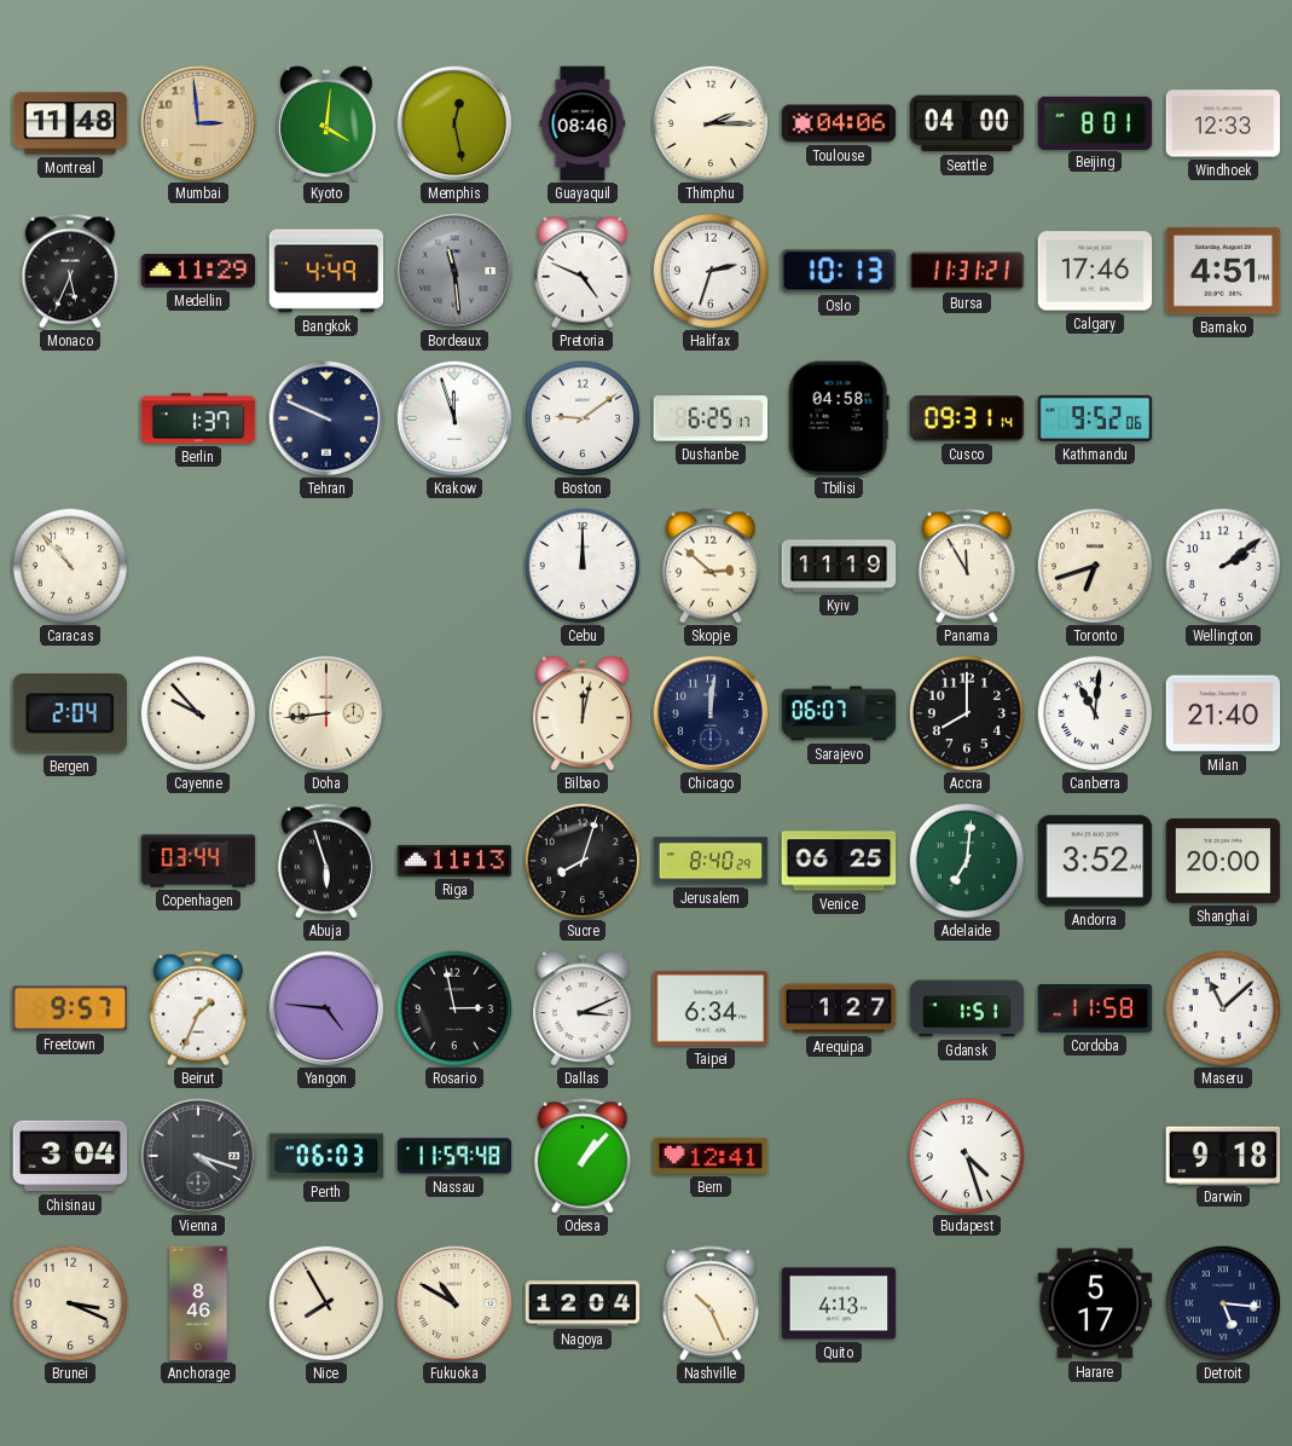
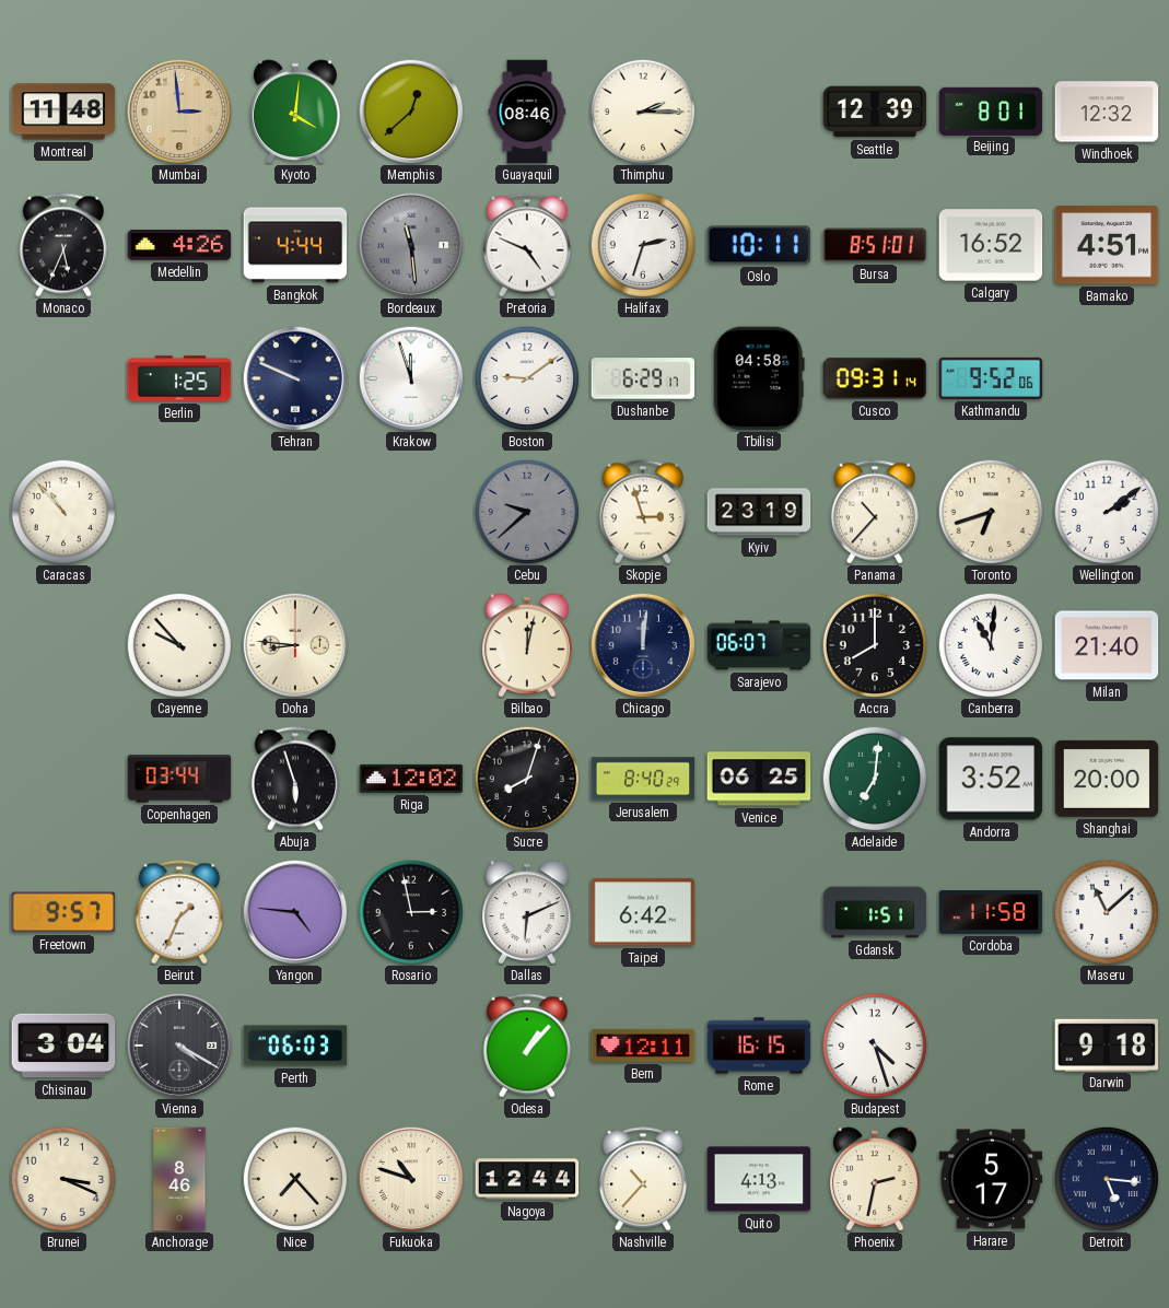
Memphis: 12:28 -> 12:38 (411, 112)
Toulouse: 04:06 -> none (839, 123)
Seattle: 04:00 -> 12:39 (875, 112)
Windhoek: 12:33 -> 12:32 (1107, 112)
Medellin: 11:29 -> 4:26 (179, 245)
Bangkok: 4:49 -> 4:44 (295, 245)
Oslo: 10:13 -> 10:11 (759, 245)
Bursa: 11:31 -> 8:51 (875, 245)
Calgary: 17:46 -> 16:52 (991, 245)
Berlin: 1:37 -> 1:25 (179, 378)
Dushanbe: 6:25 -> 6:29 (643, 378)
Cebu: 12:00 -> 9:38 (526, 511)
Cebu dial: white -> grey (526, 511)
Skopje: 2:52 -> 2:57 (643, 512)
Kyiv: 11:19 -> 23:19 (759, 512)
Panama: 11:55 -> 10:37 (875, 512)
Bergen: 2:04 -> none (70, 713)
Doha: 8:44 -> 8:46 (295, 645)
Riga: 11:13 -> 12:02 (411, 779)
Dallas: 3:11 -> 6:11 (527, 912)
Taipei: 6:34 -> 6:42 (643, 912)
Arequipa: 1:27 -> none (839, 1008)
Vienna: 4:18 -> 4:20 (179, 1046)
Nassau: 11:59 -> none (454, 1156)
Bern: 12:41 -> 12:11 (643, 1046)
Rome: none -> 16:15 (759, 1046)
Nice: 7:55 -> 7:23 (294, 1178)
Fukuoka: 10:50 -> 10:48 (411, 1179)
Nagoya: 12:04 -> 12:44 (527, 1179)
Nashville: 10:26 -> 10:37 (643, 1179)
Phoenix: none -> 2:32 (875, 1179)
